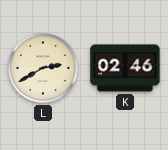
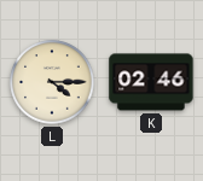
L: 2:40 -> 4:15 (52, 82)
